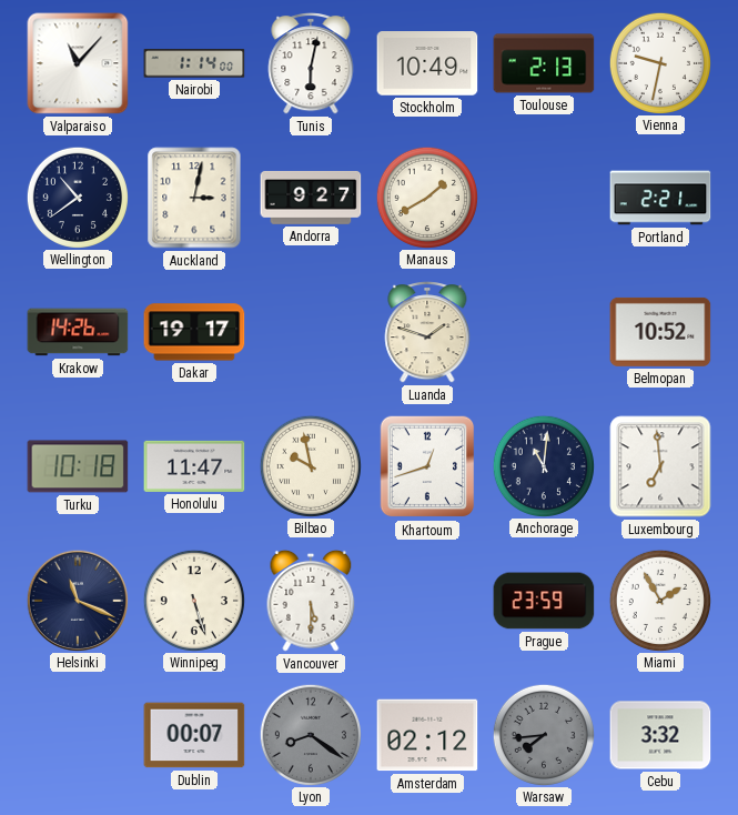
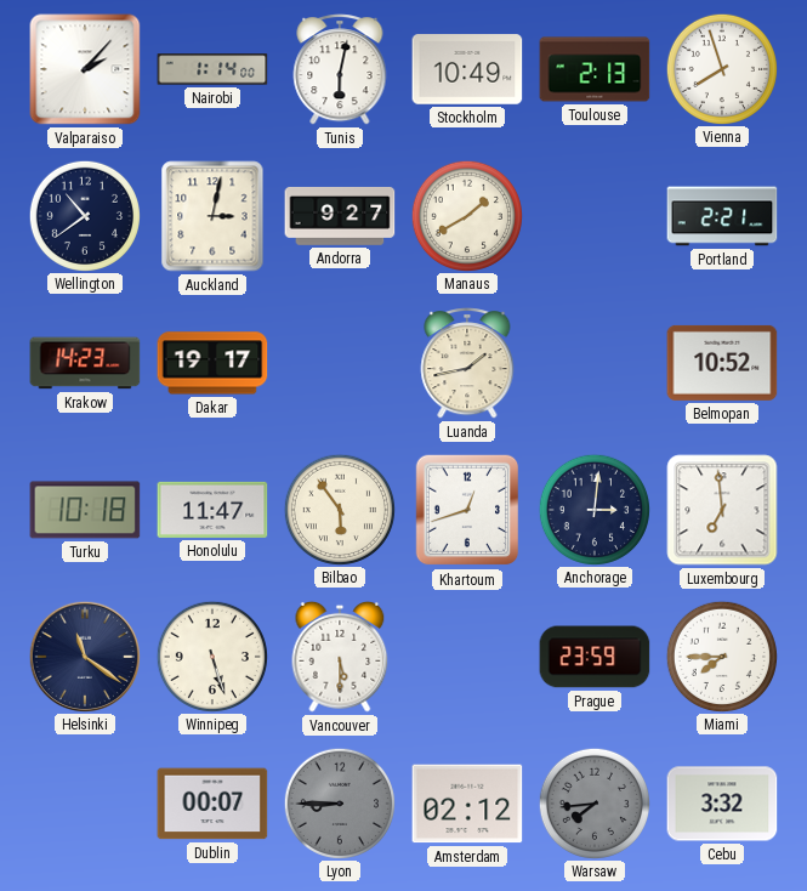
Valparaiso: 11:07 -> 2:07 (85, 69)
Vienna: 9:32 -> 7:57 (721, 68)
Krakow: 14:26 -> 14:23 (85, 363)
Luanda: 1:48 -> 1:43 (467, 363)
Bilbao: 9:58 -> 5:54 (339, 509)
Anchorage: 11:01 -> 3:01 (593, 509)
Helsinki: 11:19 -> 11:21 (84, 656)
Miami: 1:55 -> 7:45 (721, 656)
Lyon: 8:21 -> 8:45 (339, 802)
